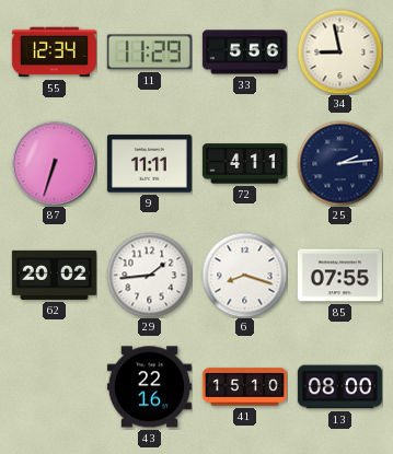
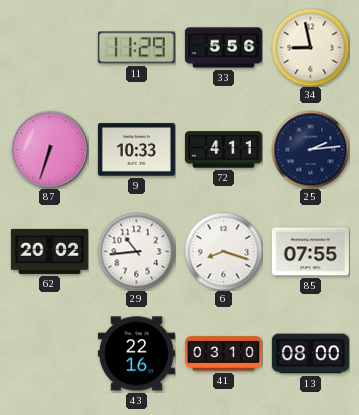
55: 12:34 -> none (54, 53)
9: 11:11 -> 10:33 (136, 150)
29: 1:44 -> 10:44 (136, 251)
41: 15:10 -> 03:10 (223, 354)
